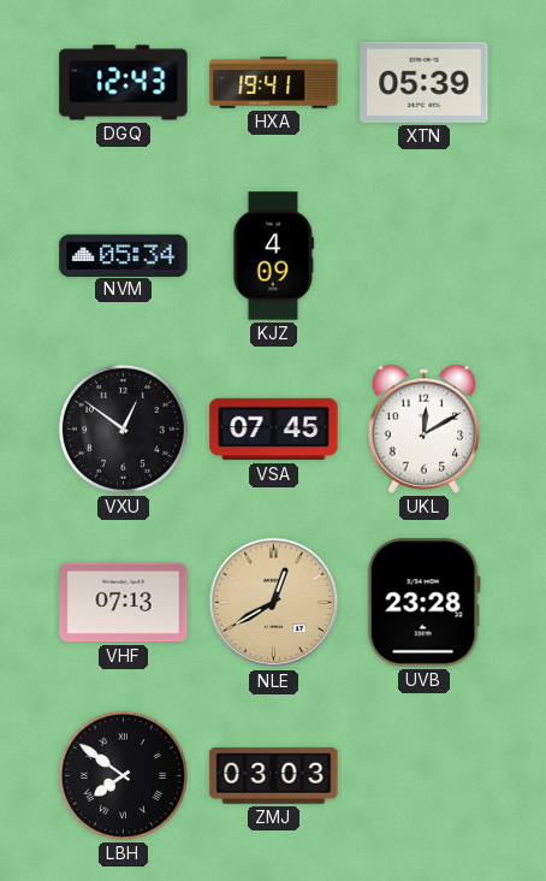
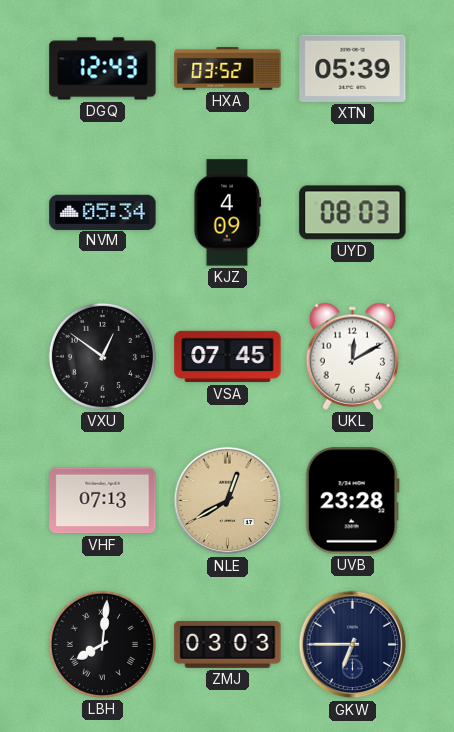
HXA: 19:41 -> 03:52 (228, 69)
UYD: none -> 08:03 (353, 213)
LBH: 7:51 -> 8:01 (102, 644)
GKW: none -> 6:45 (353, 645)
